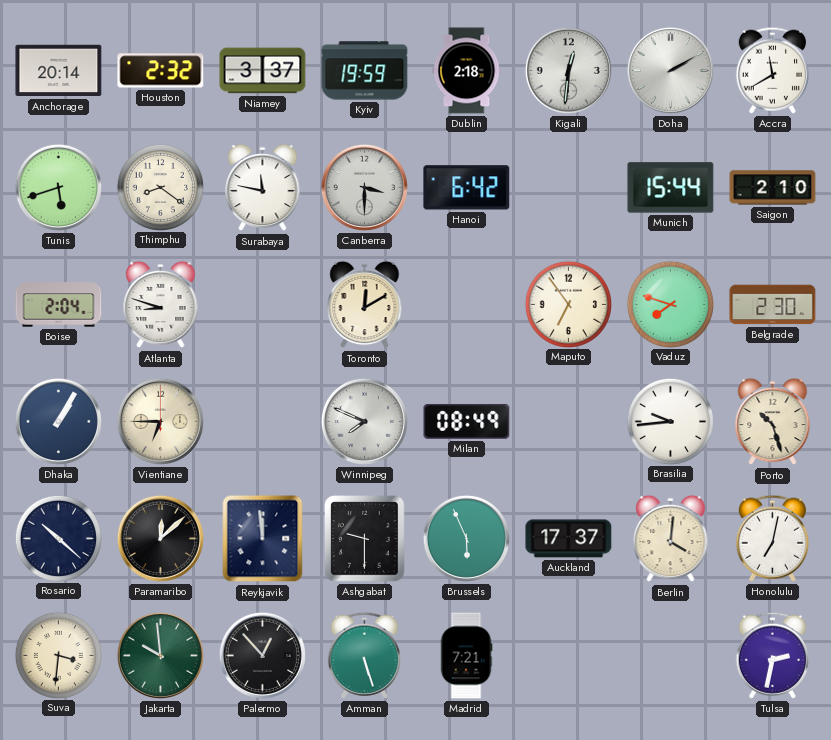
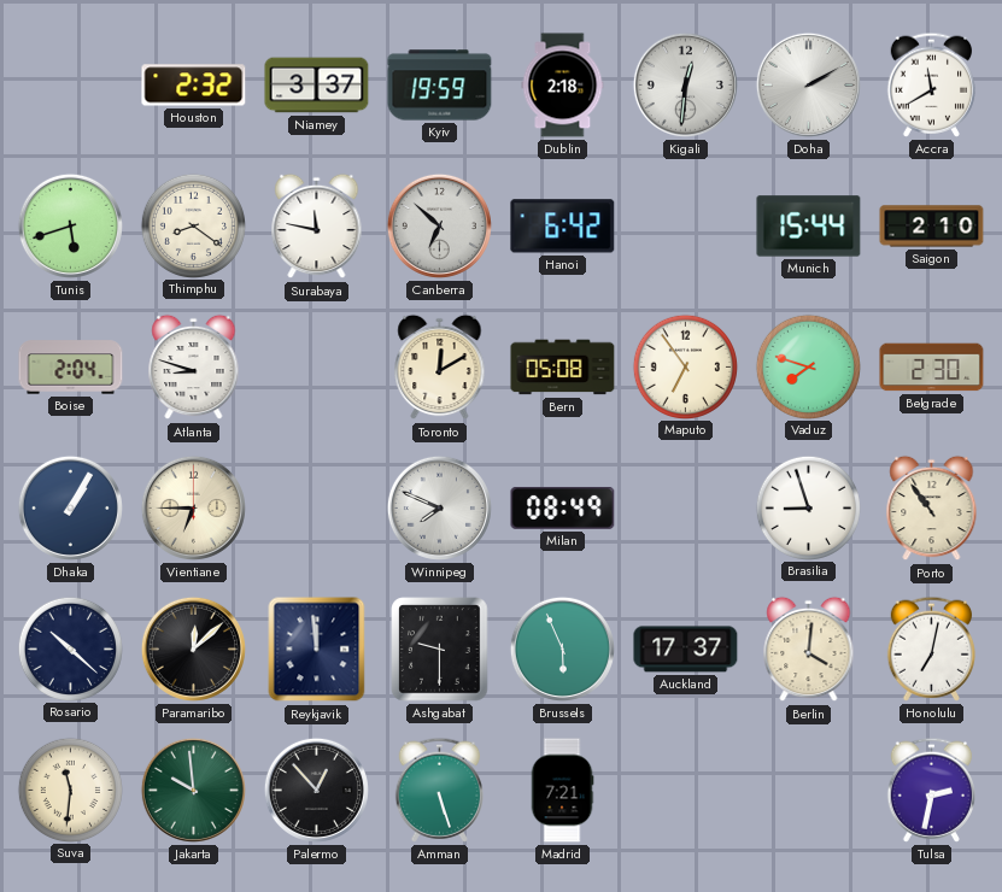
Anchorage: 20:14 -> none (59, 71)
Canberra: 3:30 -> 6:52 (439, 225)
Bern: none -> 05:08 (563, 368)
Brasilia: 9:44 -> 8:57 (808, 507)
Porto: 10:27 -> 10:54 (932, 509)
Suva: 3:31 -> 11:31 (70, 790)
